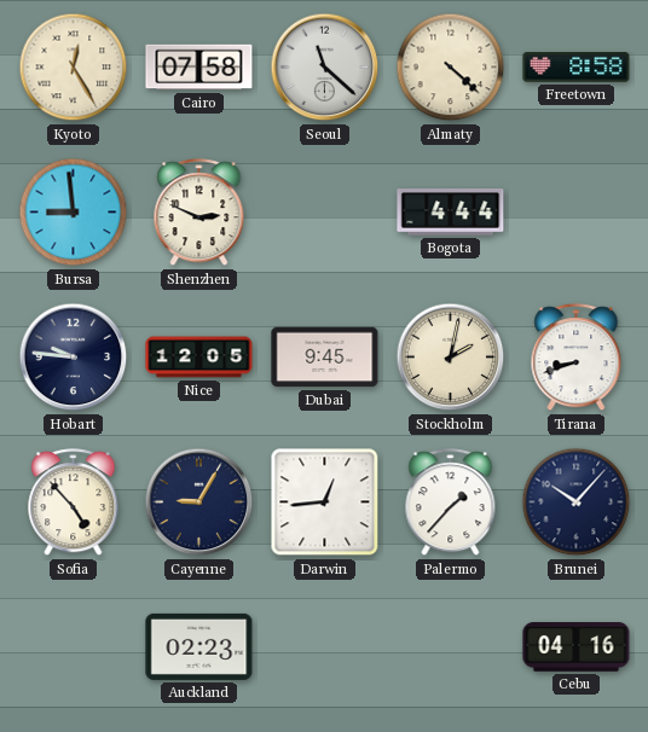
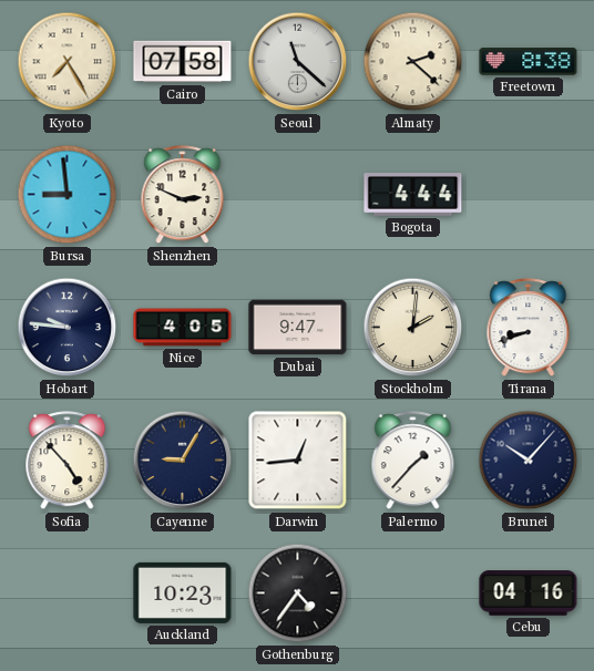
Kyoto: 12:25 -> 7:25 (68, 62)
Almaty: 4:22 -> 2:22 (413, 62)
Freetown: 8:58 -> 8:38 (529, 62)
Nice: 12:05 -> 4:05 (183, 328)
Dubai: 9:45 -> 9:47 (298, 328)
Stockholm: 2:02 -> 2:01 (413, 328)
Auckland: 02:23 -> 10:23 (183, 592)
Gothenburg: none -> 4:36 (298, 593)
